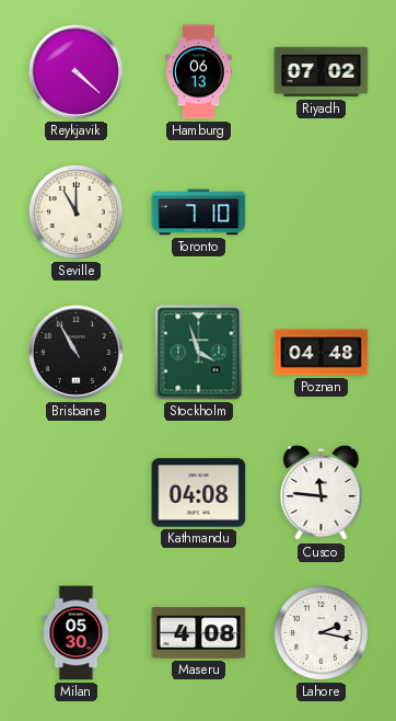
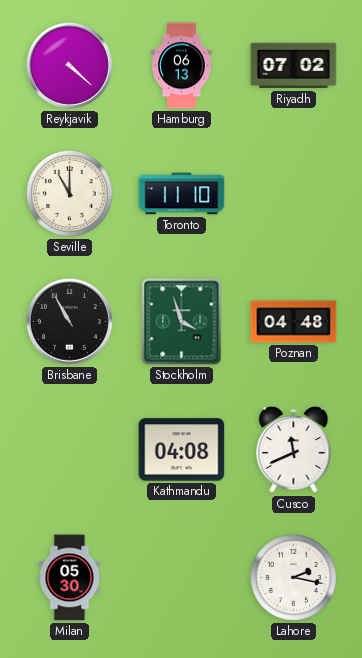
Toronto: 7:10 -> 11:10 (182, 194)
Cusco: 11:46 -> 11:41 (294, 450)
Maseru: 4:08 -> none (199, 633)
